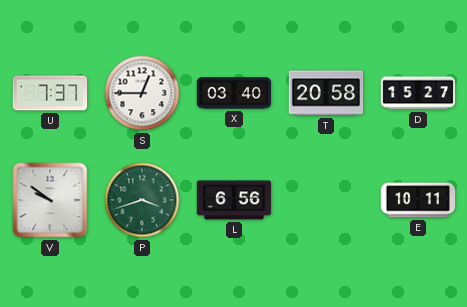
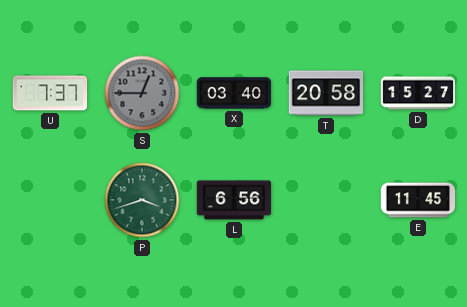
S dial: white -> grey (142, 93)
V: 9:51 -> none (50, 200)
E: 10:11 -> 11:45 (418, 200)
